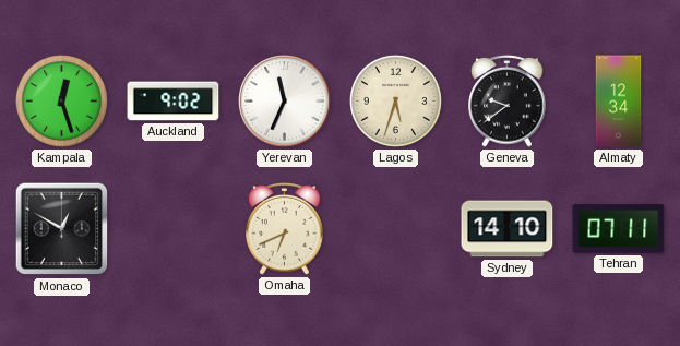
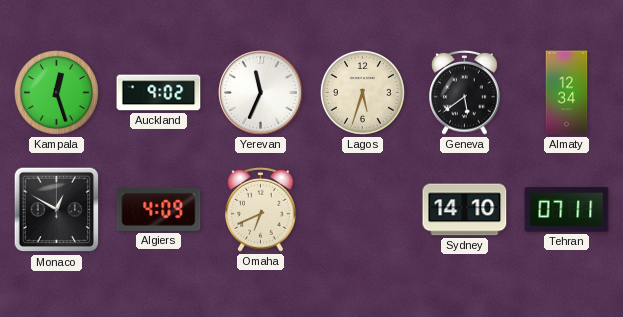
Geneva: 9:39 -> 5:39 (465, 92)
Algiers: none -> 4:09 (159, 209)
